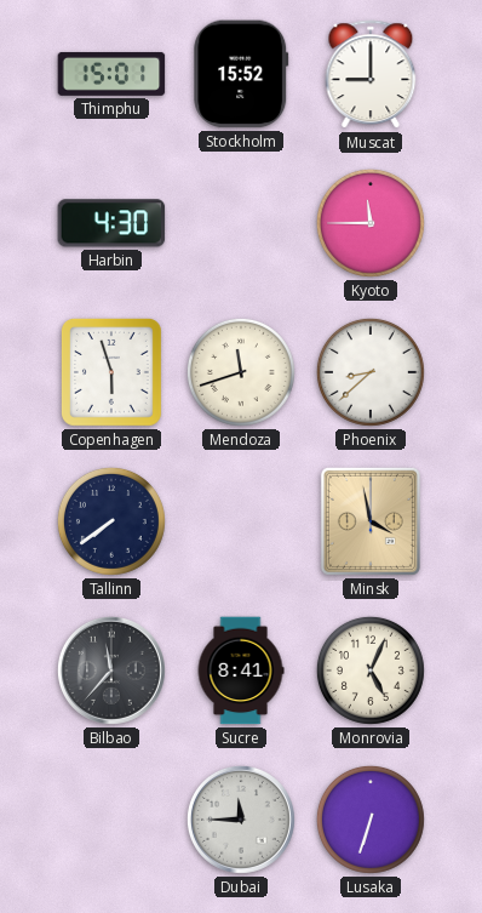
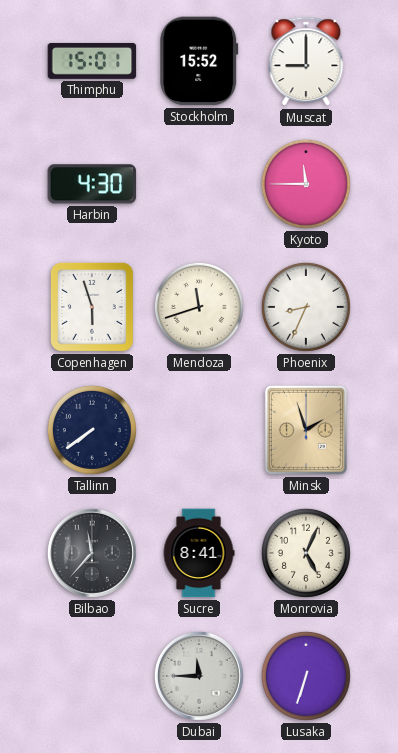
Phoenix: 8:38 -> 8:34 (306, 307)
Minsk: 3:58 -> 1:57 (306, 430)
